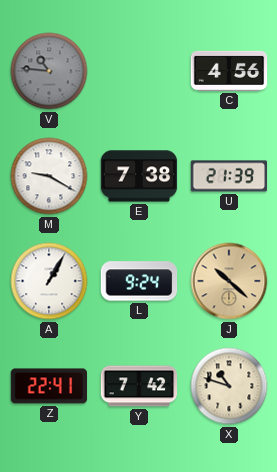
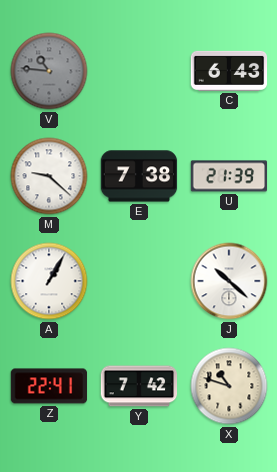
C: 4:56 -> 6:43 (229, 71)
M: 9:20 -> 9:22 (49, 176)
L: 9:24 -> none (139, 281)
J dial: champagne -> white (229, 281)
